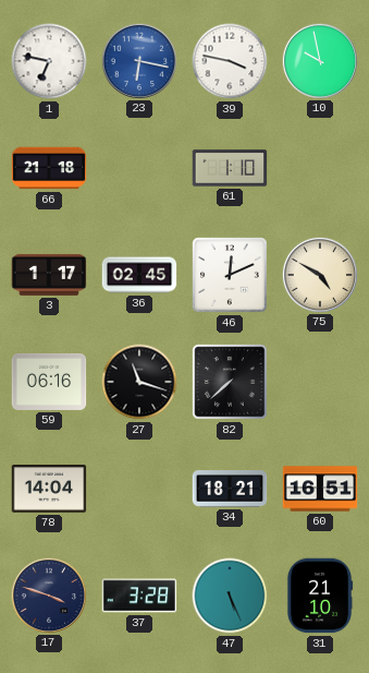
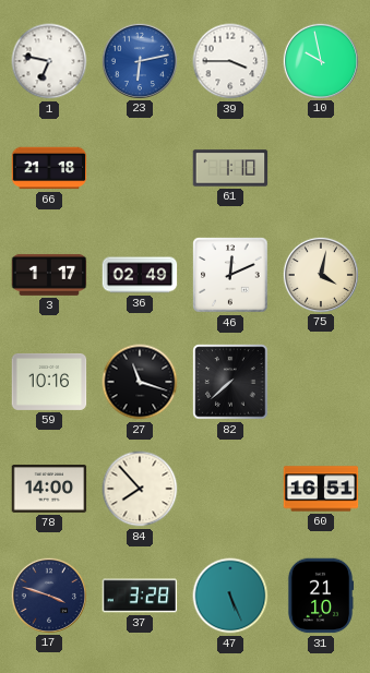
23: 6:17 -> 6:13 (139, 60)
39: 3:47 -> 3:45 (230, 61)
36: 02:45 -> 02:49 (140, 275)
75: 4:50 -> 4:02 (320, 274)
59: 06:16 -> 10:16 (49, 382)
78: 14:04 -> 14:00 (49, 489)
84: none -> 7:53 (140, 489)
34: 18:21 -> none (230, 489)
